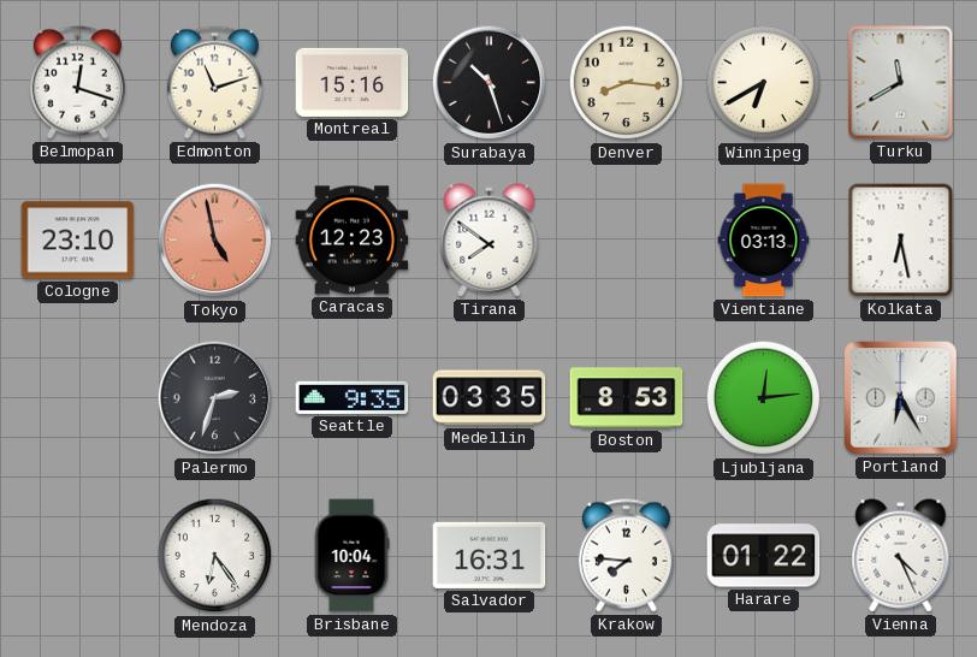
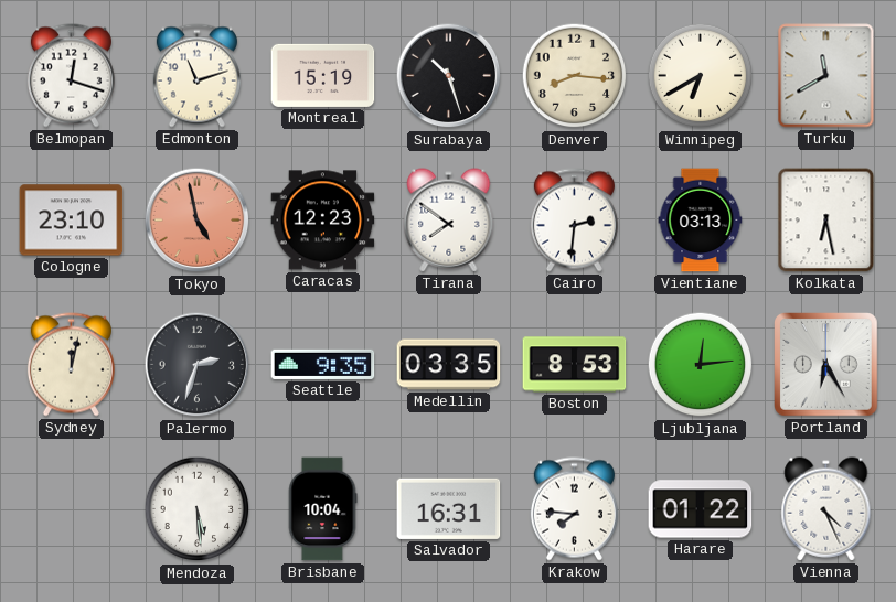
Montreal: 15:16 -> 15:19 (323, 75)
Cairo: none -> 2:31 (574, 221)
Sydney: none -> 12:02 (71, 365)
Mendoza: 6:24 -> 5:29 (198, 509)
